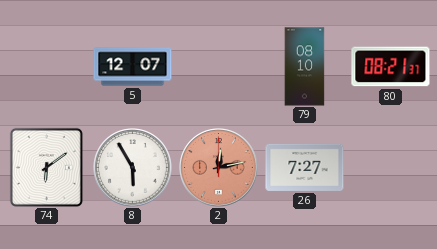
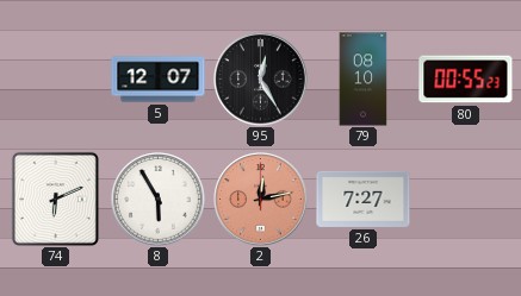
95: none -> 12:25 (261, 80)
80: 08:21 -> 00:55 (466, 80)
74: 6:09 -> 6:11 (55, 199)
